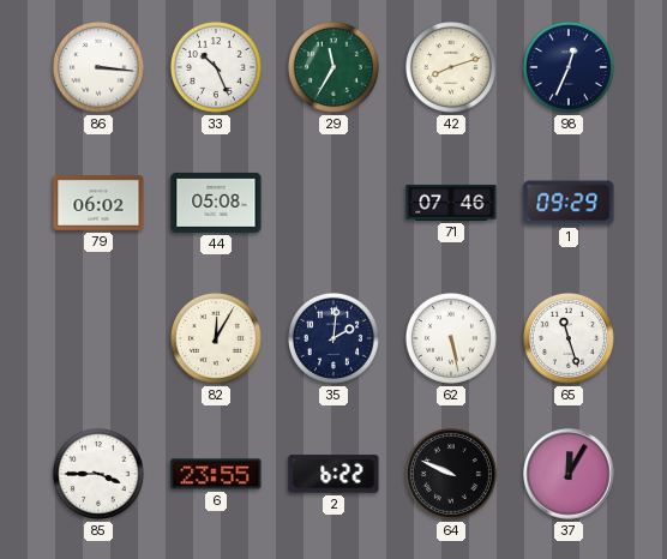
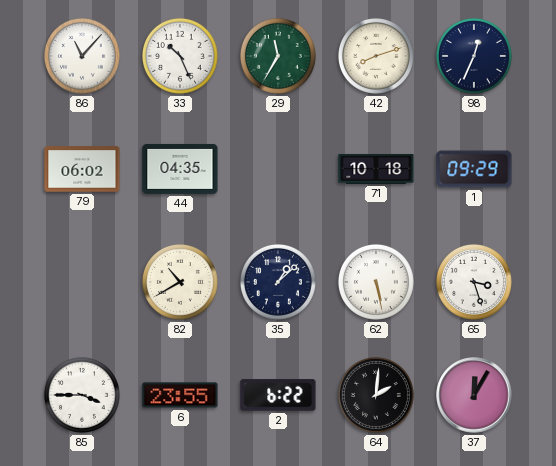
86: 3:16 -> 11:07 (82, 56)
44: 05:08 -> 04:35 (180, 169)
71: 07:46 -> 10:18 (376, 169)
82: 12:05 -> 10:40 (180, 282)
35: 2:01 -> 1:08 (278, 282)
65: 11:27 -> 3:27 (474, 282)
64: 9:49 -> 2:01 (376, 395)
